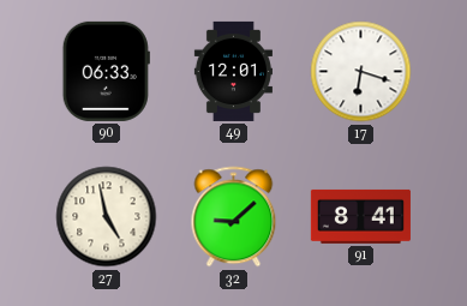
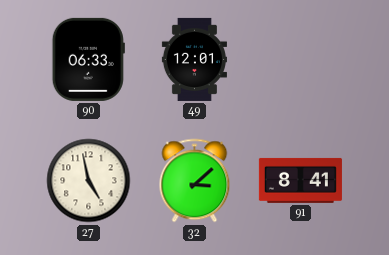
17: 6:18 -> none (361, 72)
32: 9:08 -> 3:08 (195, 181)
